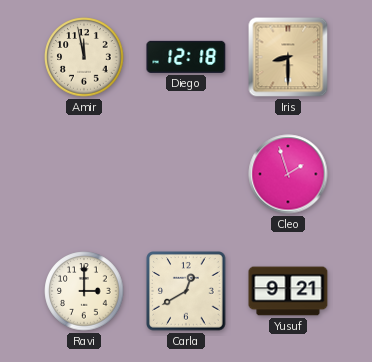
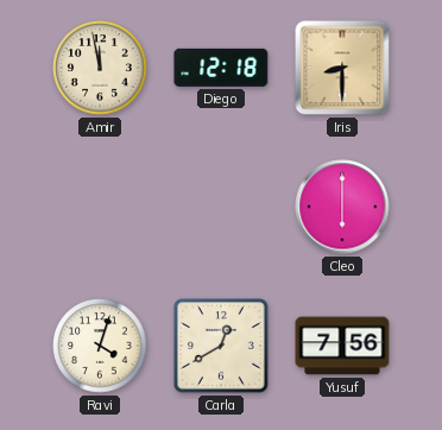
Cleo: 1:57 -> 6:00 (342, 207)
Ravi: 3:00 -> 4:03 (100, 346)
Yusuf: 9:21 -> 7:56 (342, 346)
